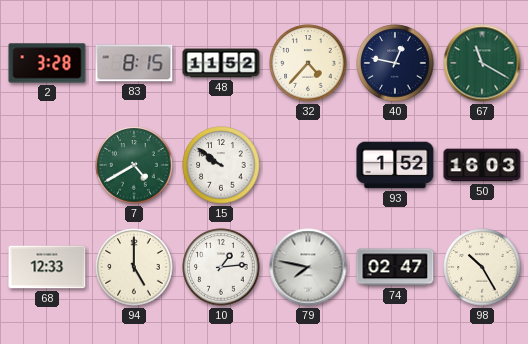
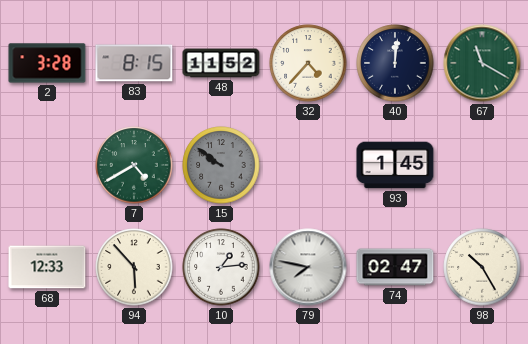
40: 12:47 -> 12:01 (395, 63)
15 dial: white -> grey (221, 165)
93: 1:52 -> 1:45 (395, 165)
50: 16:03 -> none (482, 165)
94: 5:00 -> 5:53 (134, 267)
